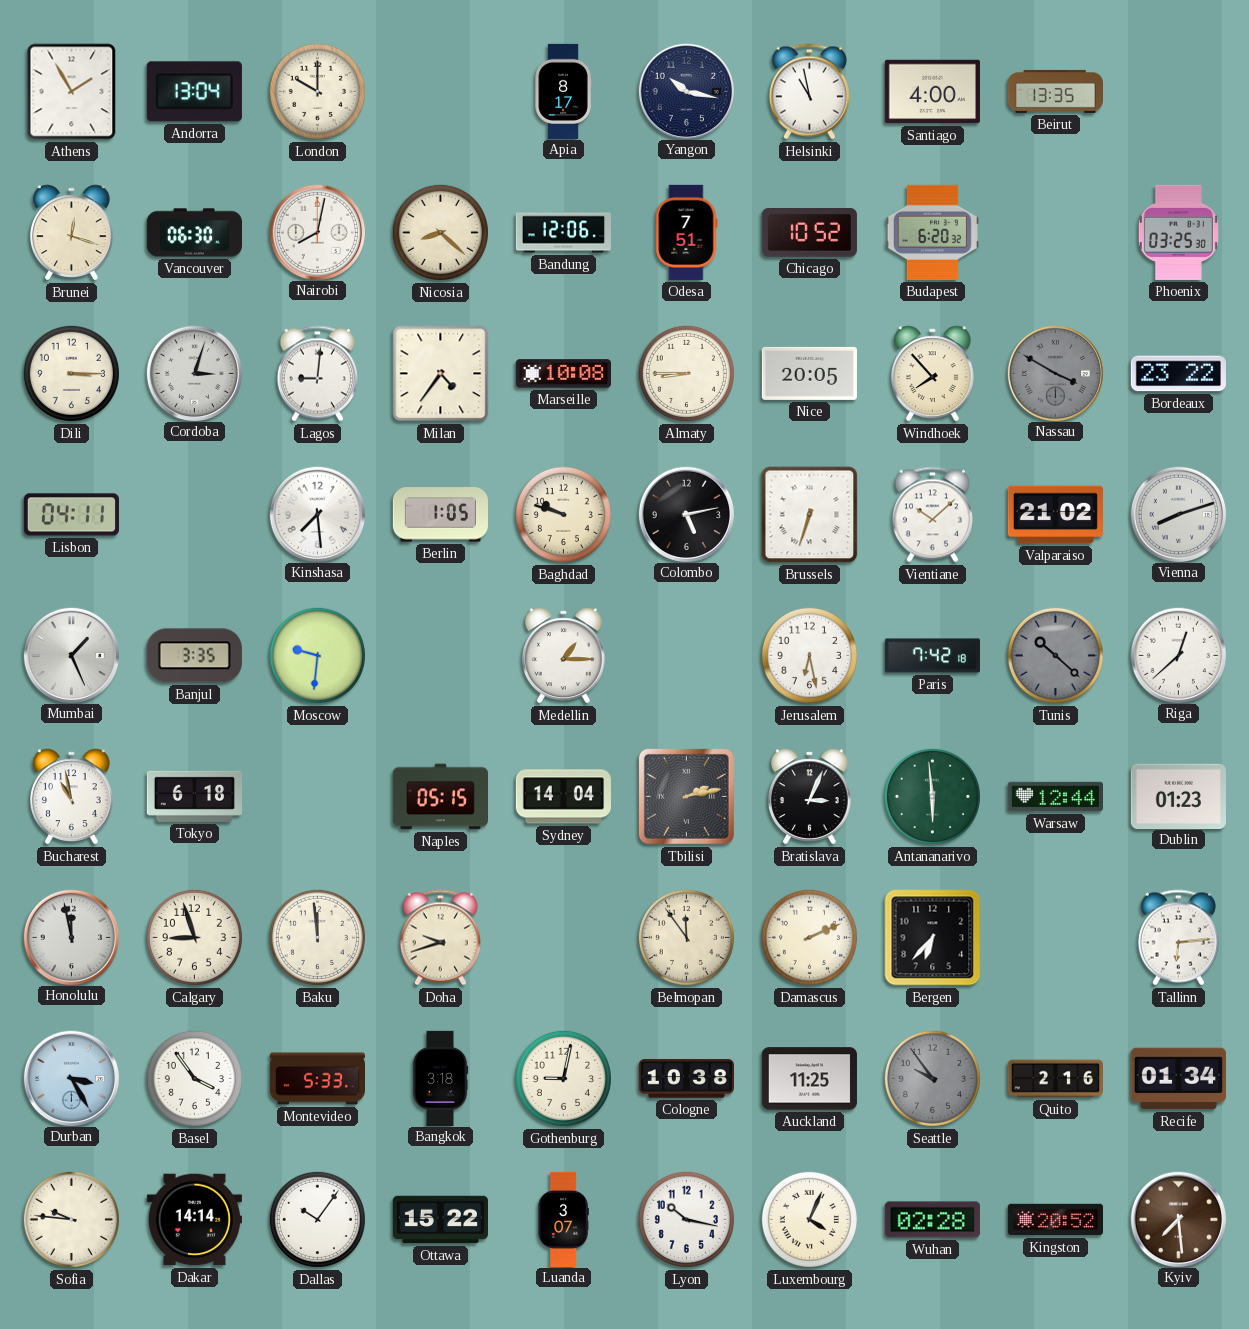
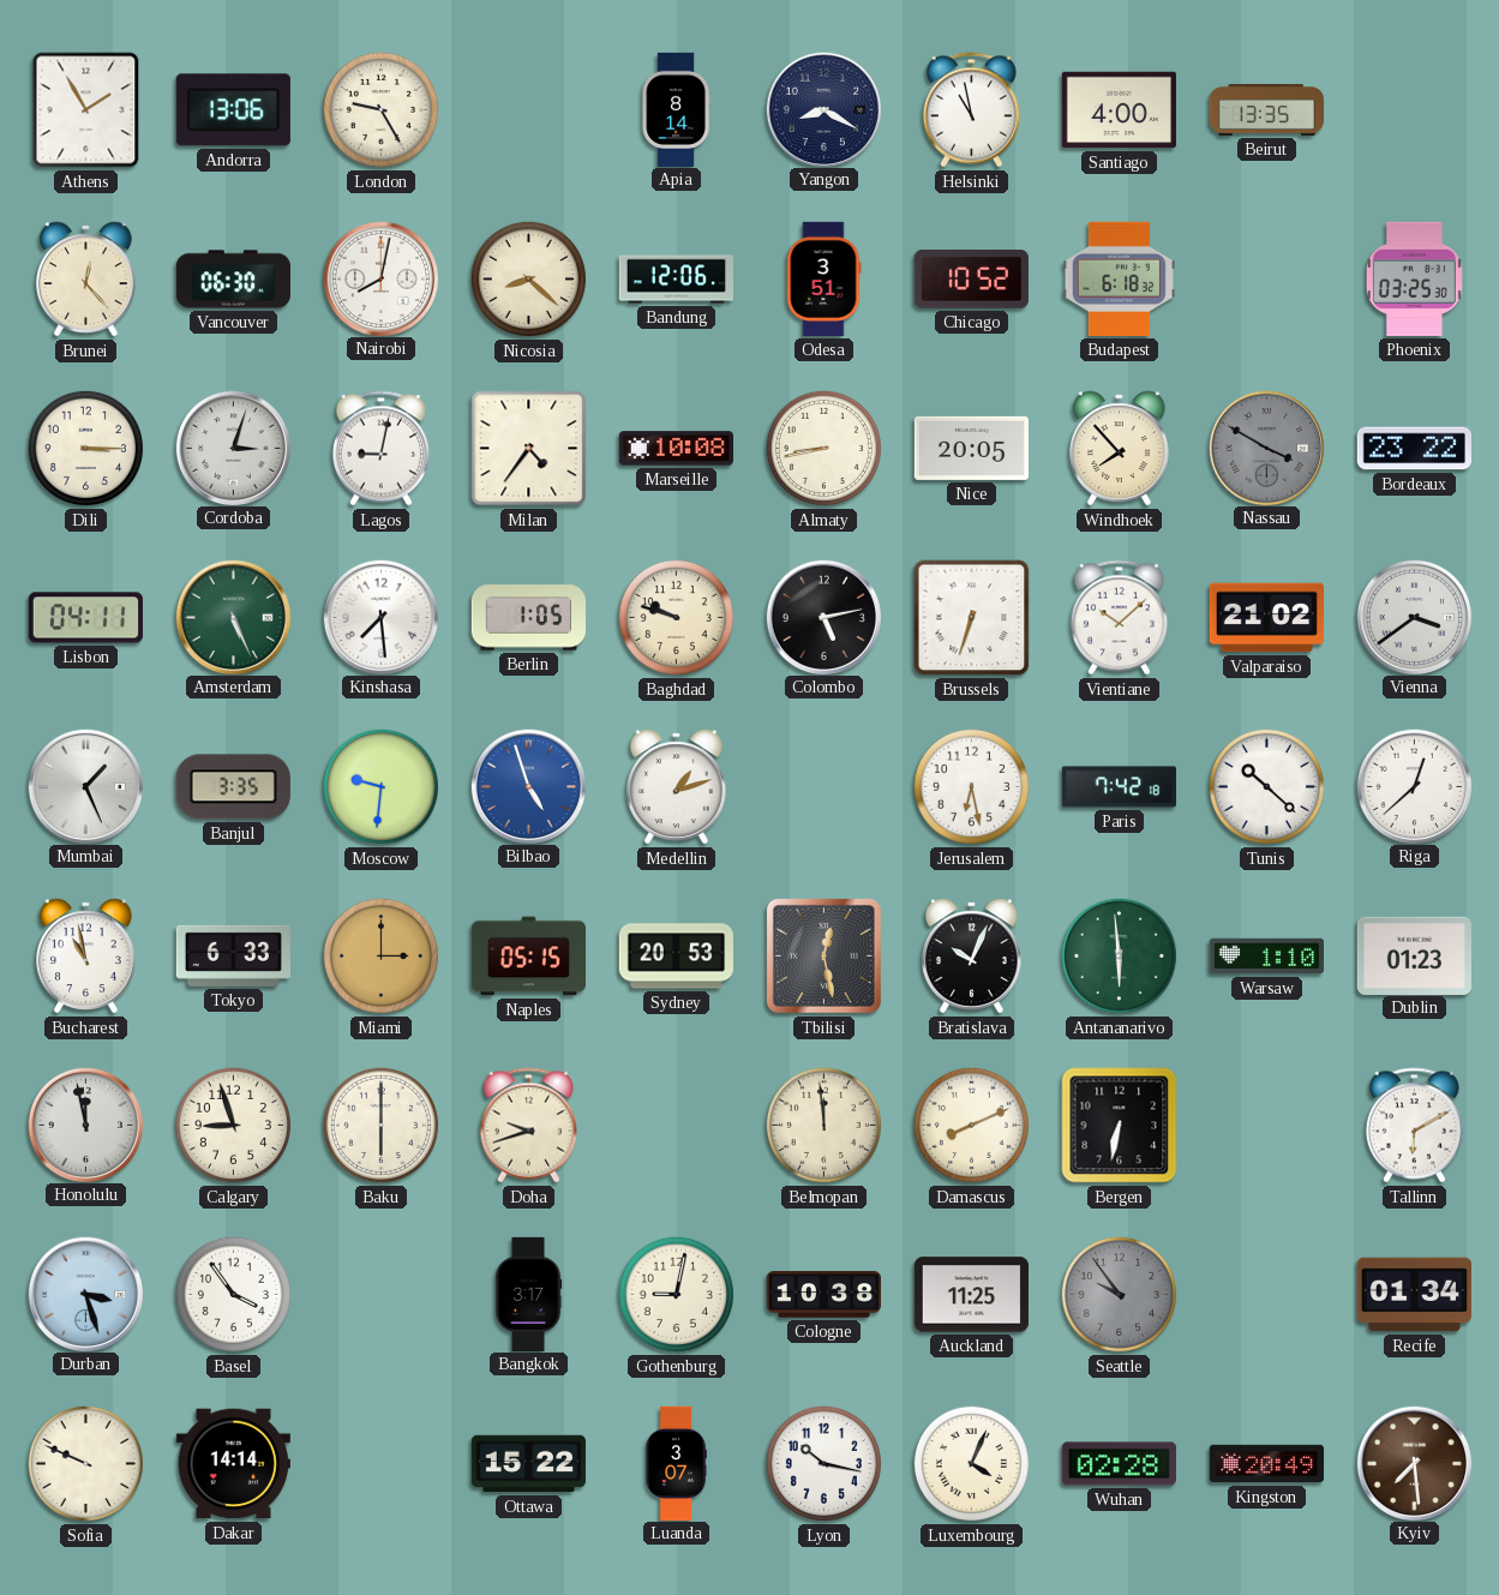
Andorra: 13:04 -> 13:06 (233, 110)
London: 10:00 -> 9:25 (380, 109)
Apia: 8:17 -> 8:14 (676, 109)
Yangon: 10:17 -> 8:20 (823, 109)
Brunei: 12:18 -> 12:23 (86, 280)
Odesa: 7:51 -> 3:51 (825, 278)
Budapest: 6:20 -> 6:18 (1119, 278)
Lagos: 9:01 -> 9:02 (380, 449)
Almaty: 8:45 -> 8:43 (823, 448)
Amsterdam: none -> 5:26 (233, 617)
Vienna: 8:12 -> 3:39 (1414, 617)
Bilbao: none -> 4:57 (528, 786)
Medellin: 1:15 -> 1:12 (677, 787)
Tunis dial: grey -> white (1266, 786)
Tokyo: 6:18 -> 6:33 (233, 955)
Miami: none -> 3:00 (380, 955)
Sydney: 14:04 -> 20:53 (676, 957)
Tbilisi: 2:13 -> 12:28 (823, 955)
Bratislava: 3:04 -> 10:04 (972, 957)
Warsaw: 12:44 -> 1:10 (1266, 957)
Baku: 11:59 -> 6:00 (380, 1125)
Belmopan: 11:54 -> 11:59 (823, 1125)
Damascus: 2:11 -> 8:11 (971, 1125)
Bergen: 6:37 -> 6:32 (1120, 1126)
Tallinn: 6:14 -> 6:10 (1414, 1126)
Durban: 3:25 -> 3:27 (85, 1294)
Montevideo: 5:33 -> none (317, 1079)
Bangkok: 3:18 -> 3:17 (528, 1294)
Quito: 2:16 -> none (1055, 1079)
Sofia: 9:46 -> 9:49 (85, 1463)
Dallas: 10:06 -> none (317, 1219)
Kingston: 20:52 -> 20:49 (1266, 1464)
